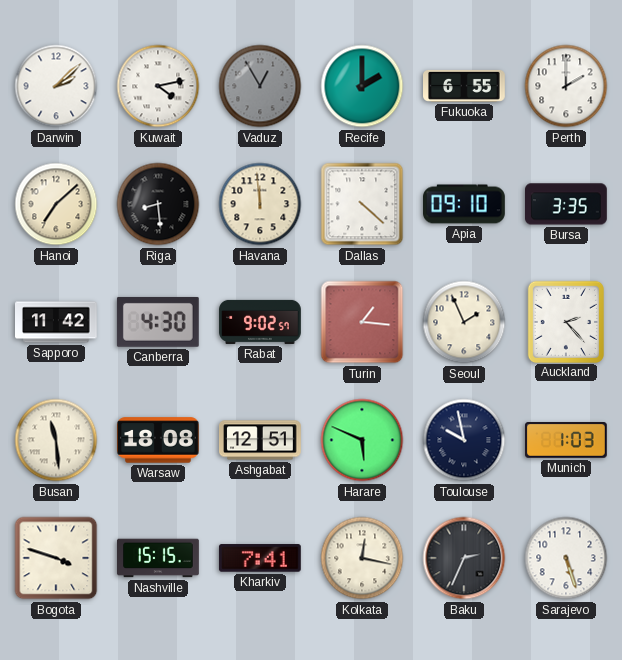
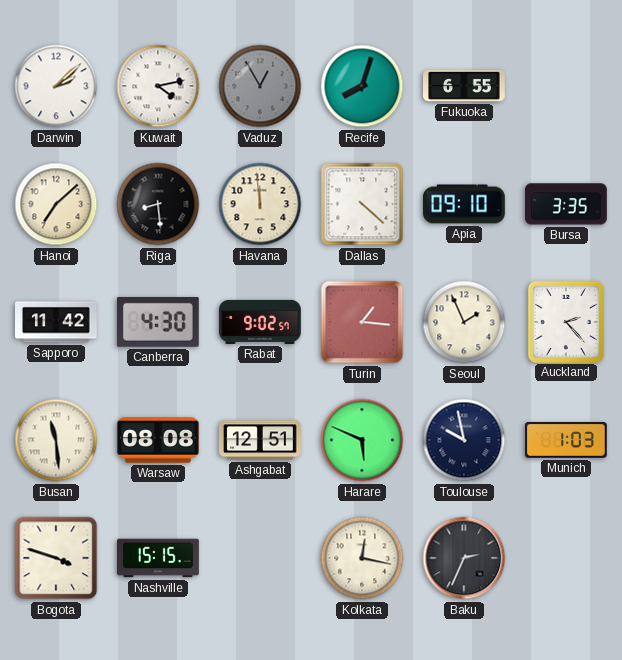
Recife: 2:00 -> 8:03 (362, 86)
Perth: 2:00 -> none (566, 86)
Warsaw: 18:08 -> 08:08 (159, 440)
Kharkiv: 7:41 -> none (260, 558)
Sarajevo: 5:27 -> none (566, 558)
